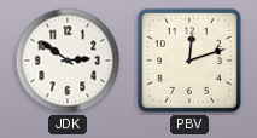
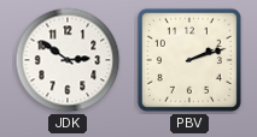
PBV: 12:12 -> 2:12 (189, 60)
